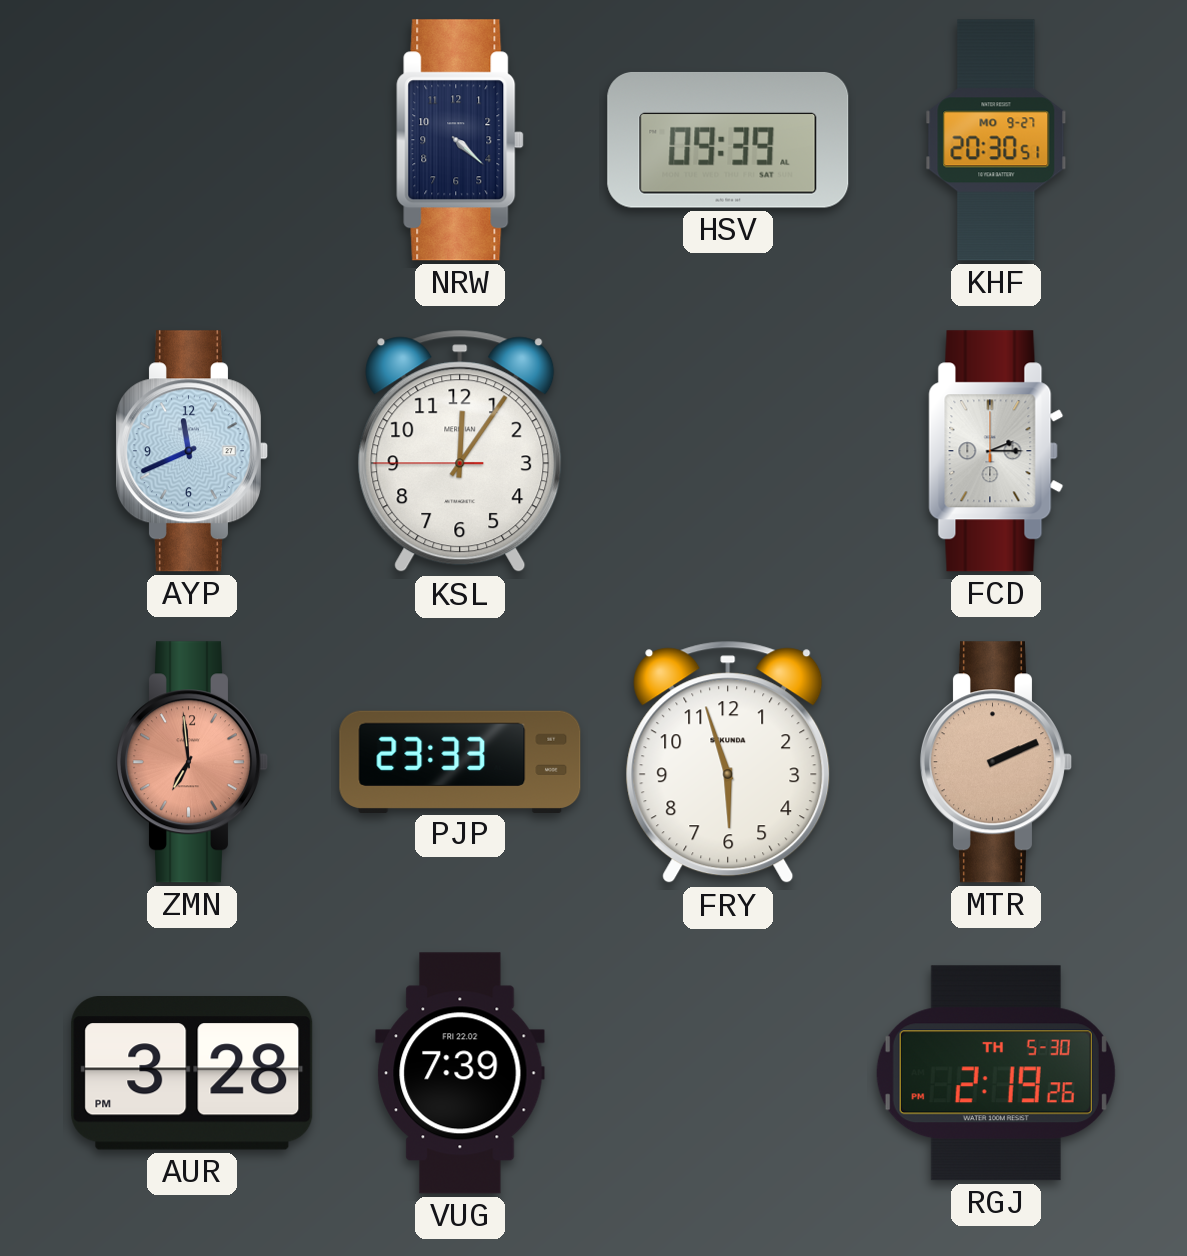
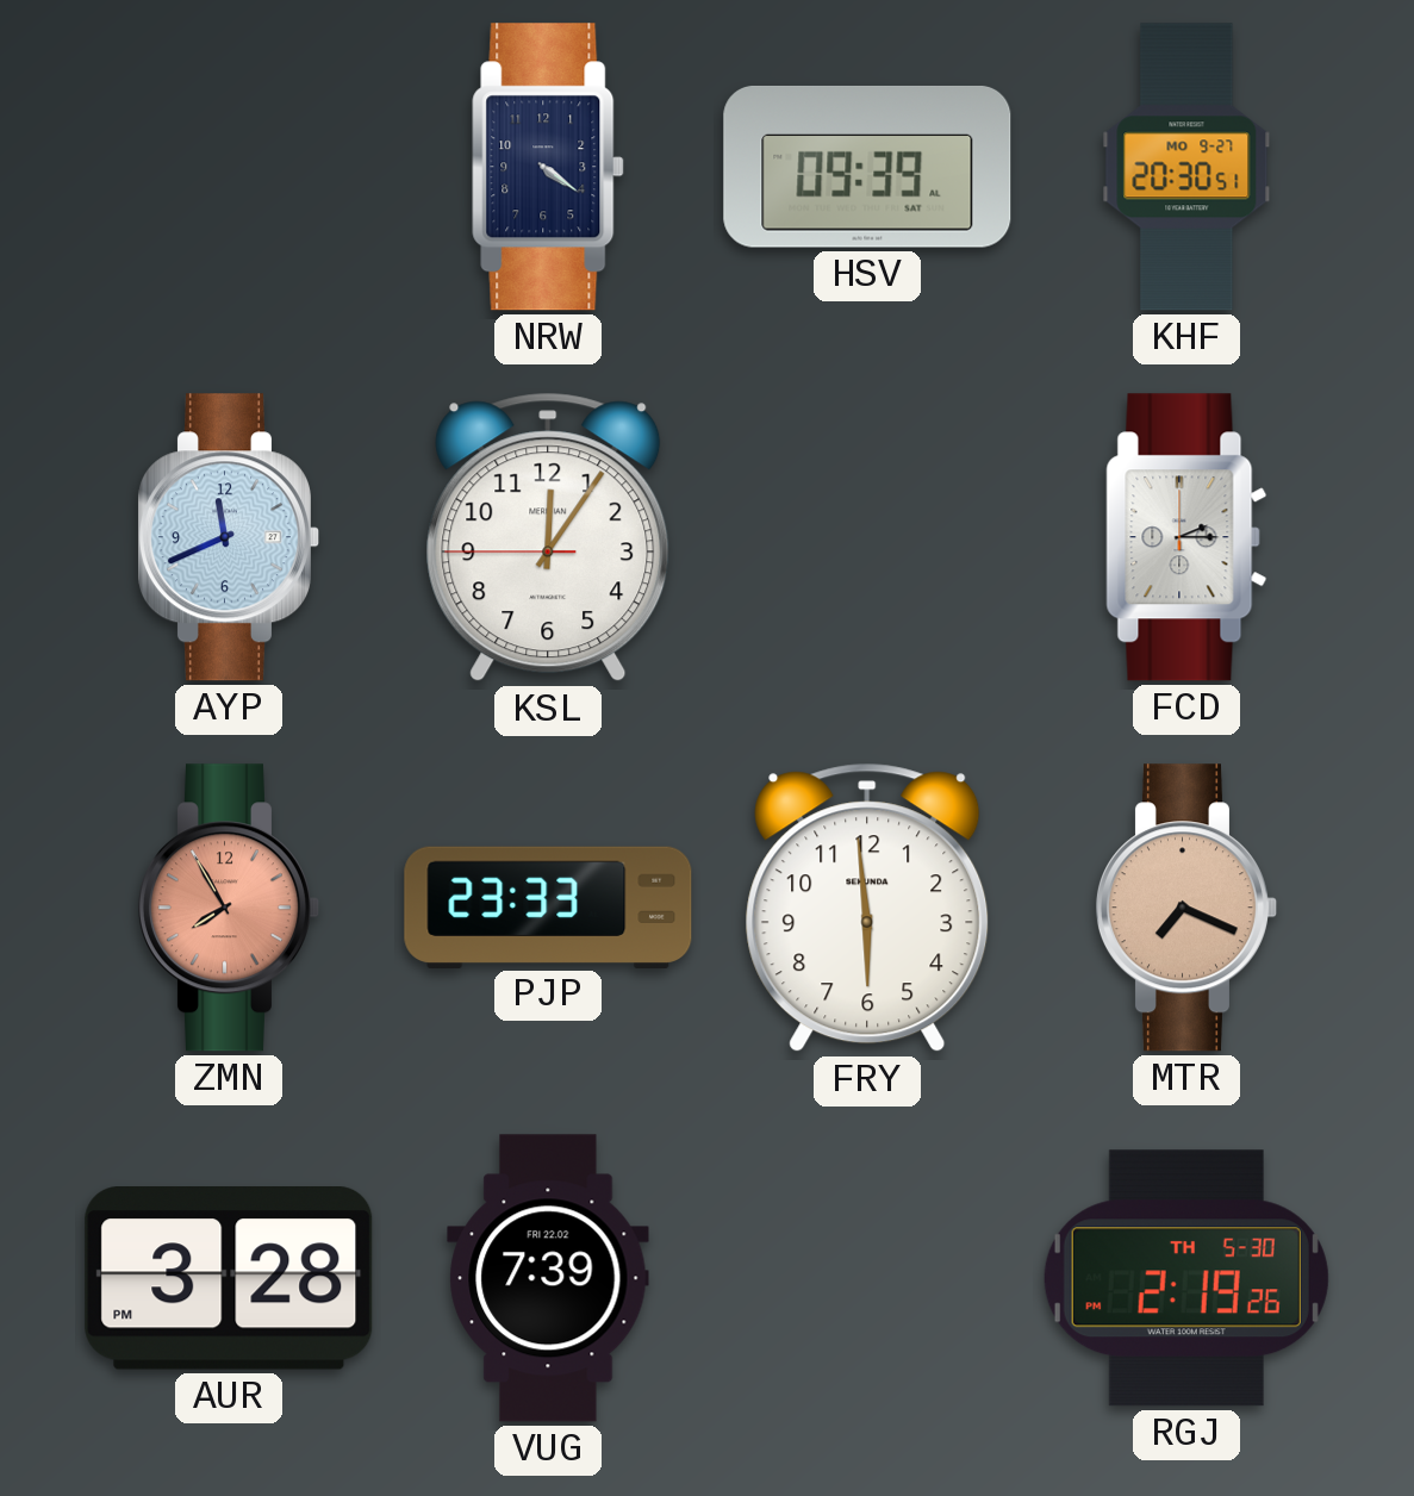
NRW: 4:22 -> 4:21 (548, 167)
ZMN: 6:59 -> 7:55 (229, 908)
FRY: 5:57 -> 5:59 (867, 908)
MTR: 2:11 -> 7:19 (1186, 908)
